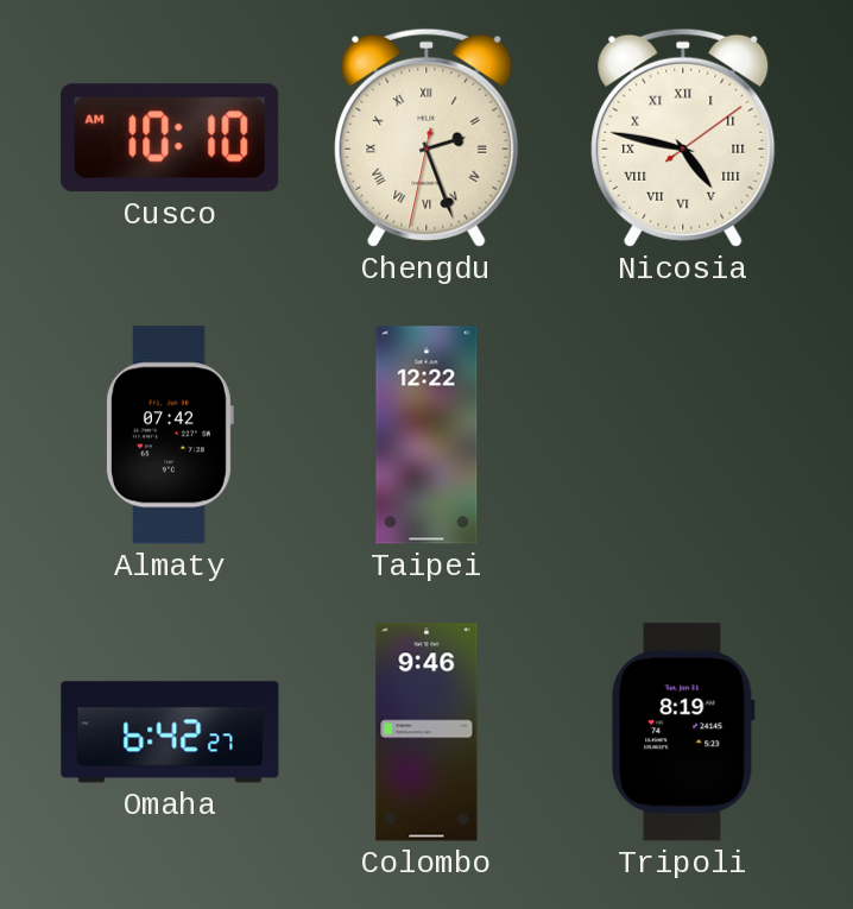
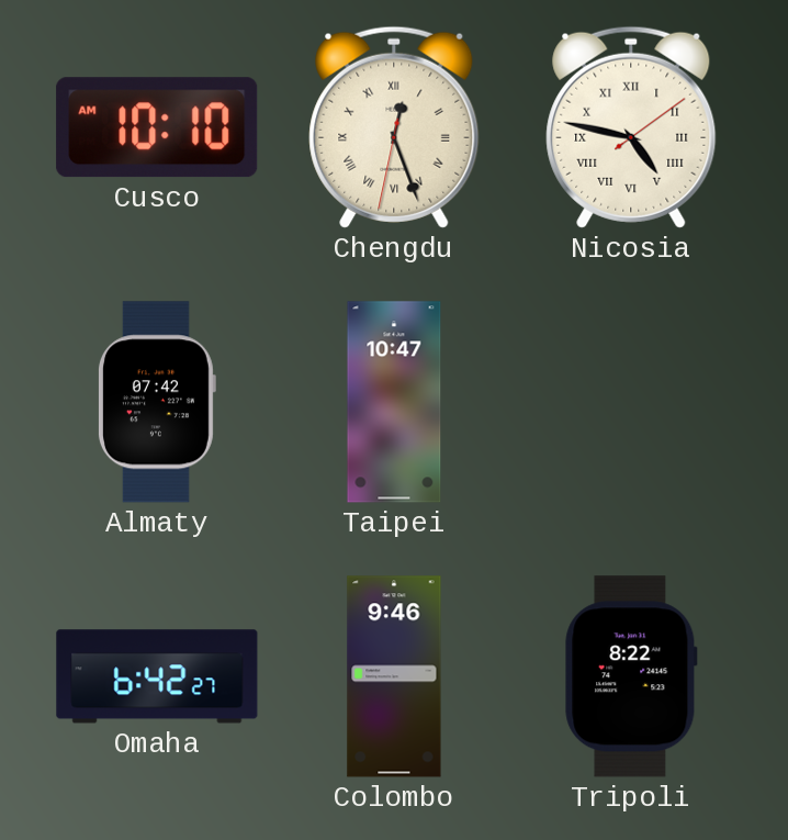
Chengdu: 2:26 -> 12:26 (394, 127)
Taipei: 12:22 -> 10:47 (394, 402)
Tripoli: 8:19 -> 8:22 (631, 676)
